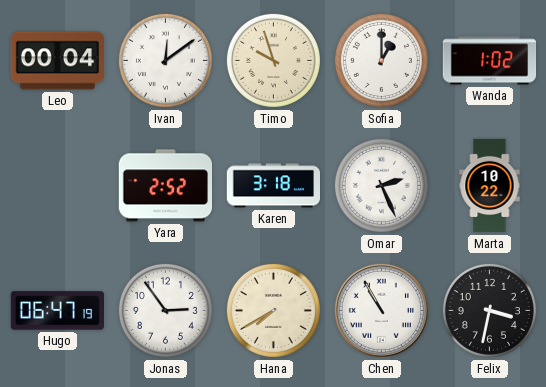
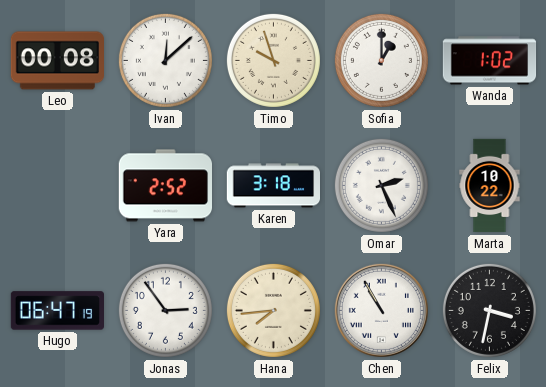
Leo: 00:04 -> 00:08 (57, 61)
Ivan: 12:09 -> 12:08 (165, 60)
Hana: 7:40 -> 7:44 (273, 310)
